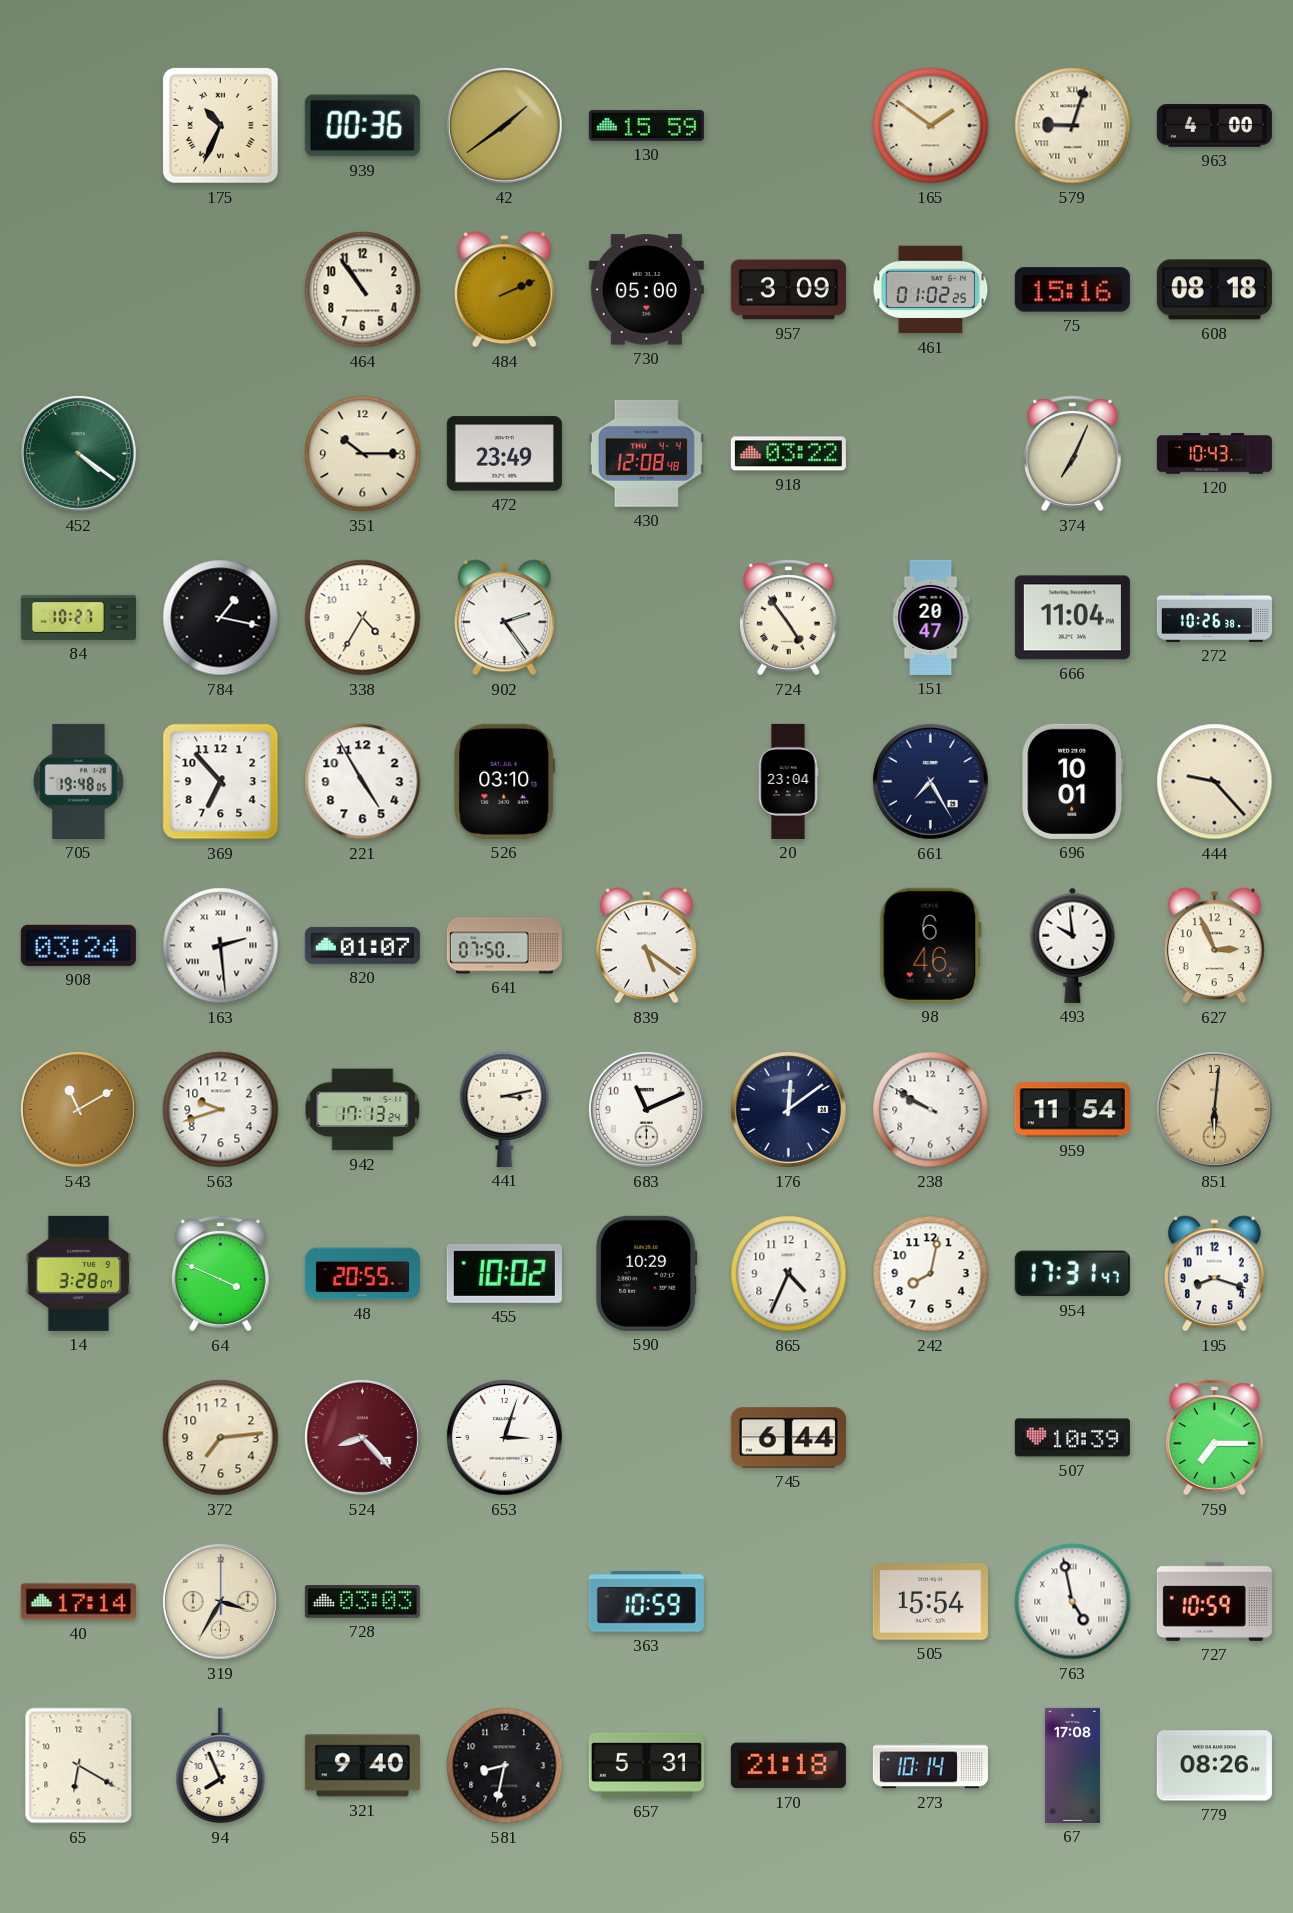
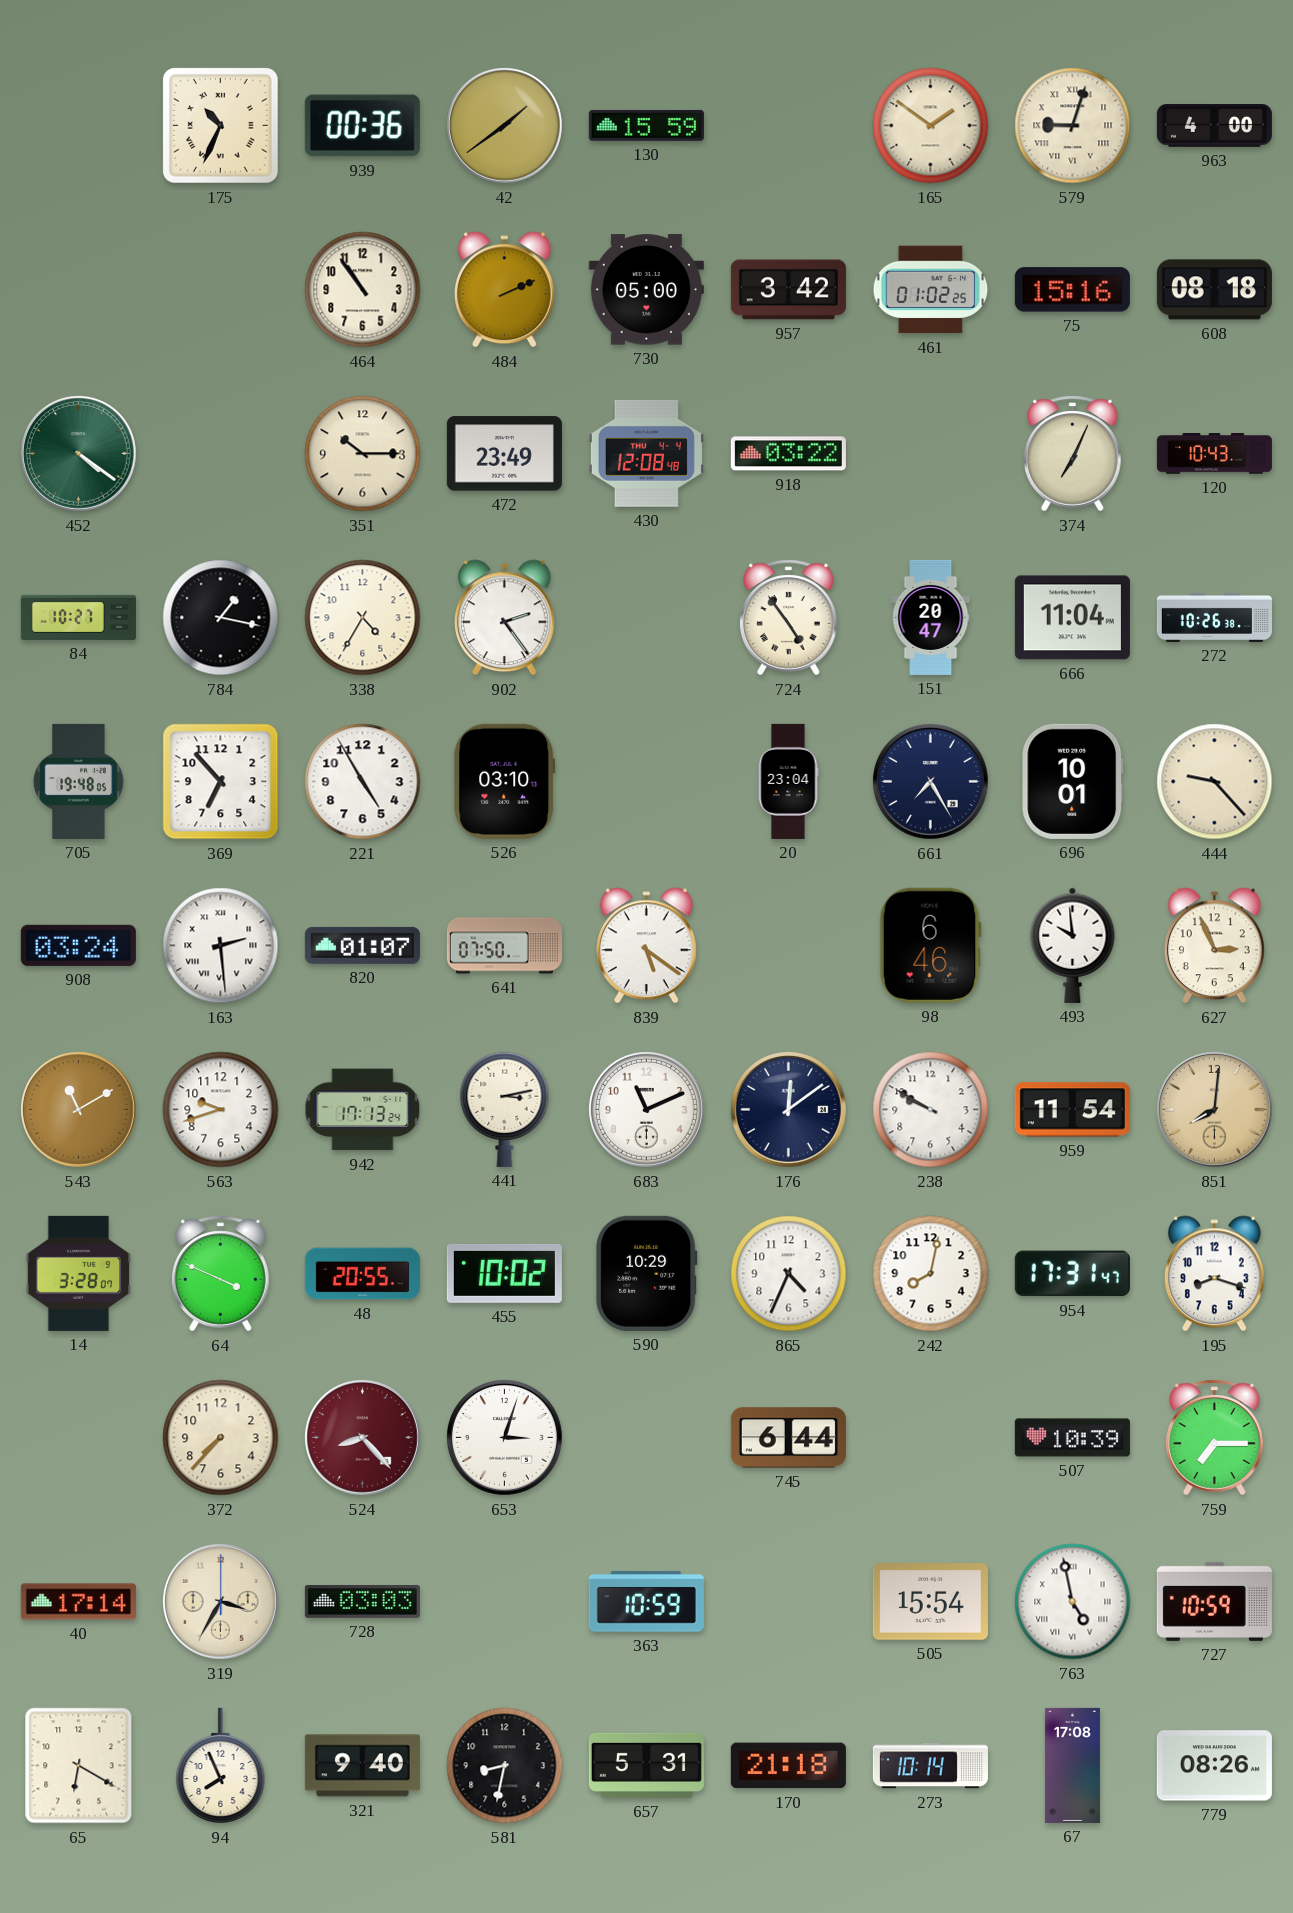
957: 3:09 -> 3:42 (788, 290)
851: 6:01 -> 8:01 (1214, 1109)
372: 7:14 -> 7:37 (221, 1438)
